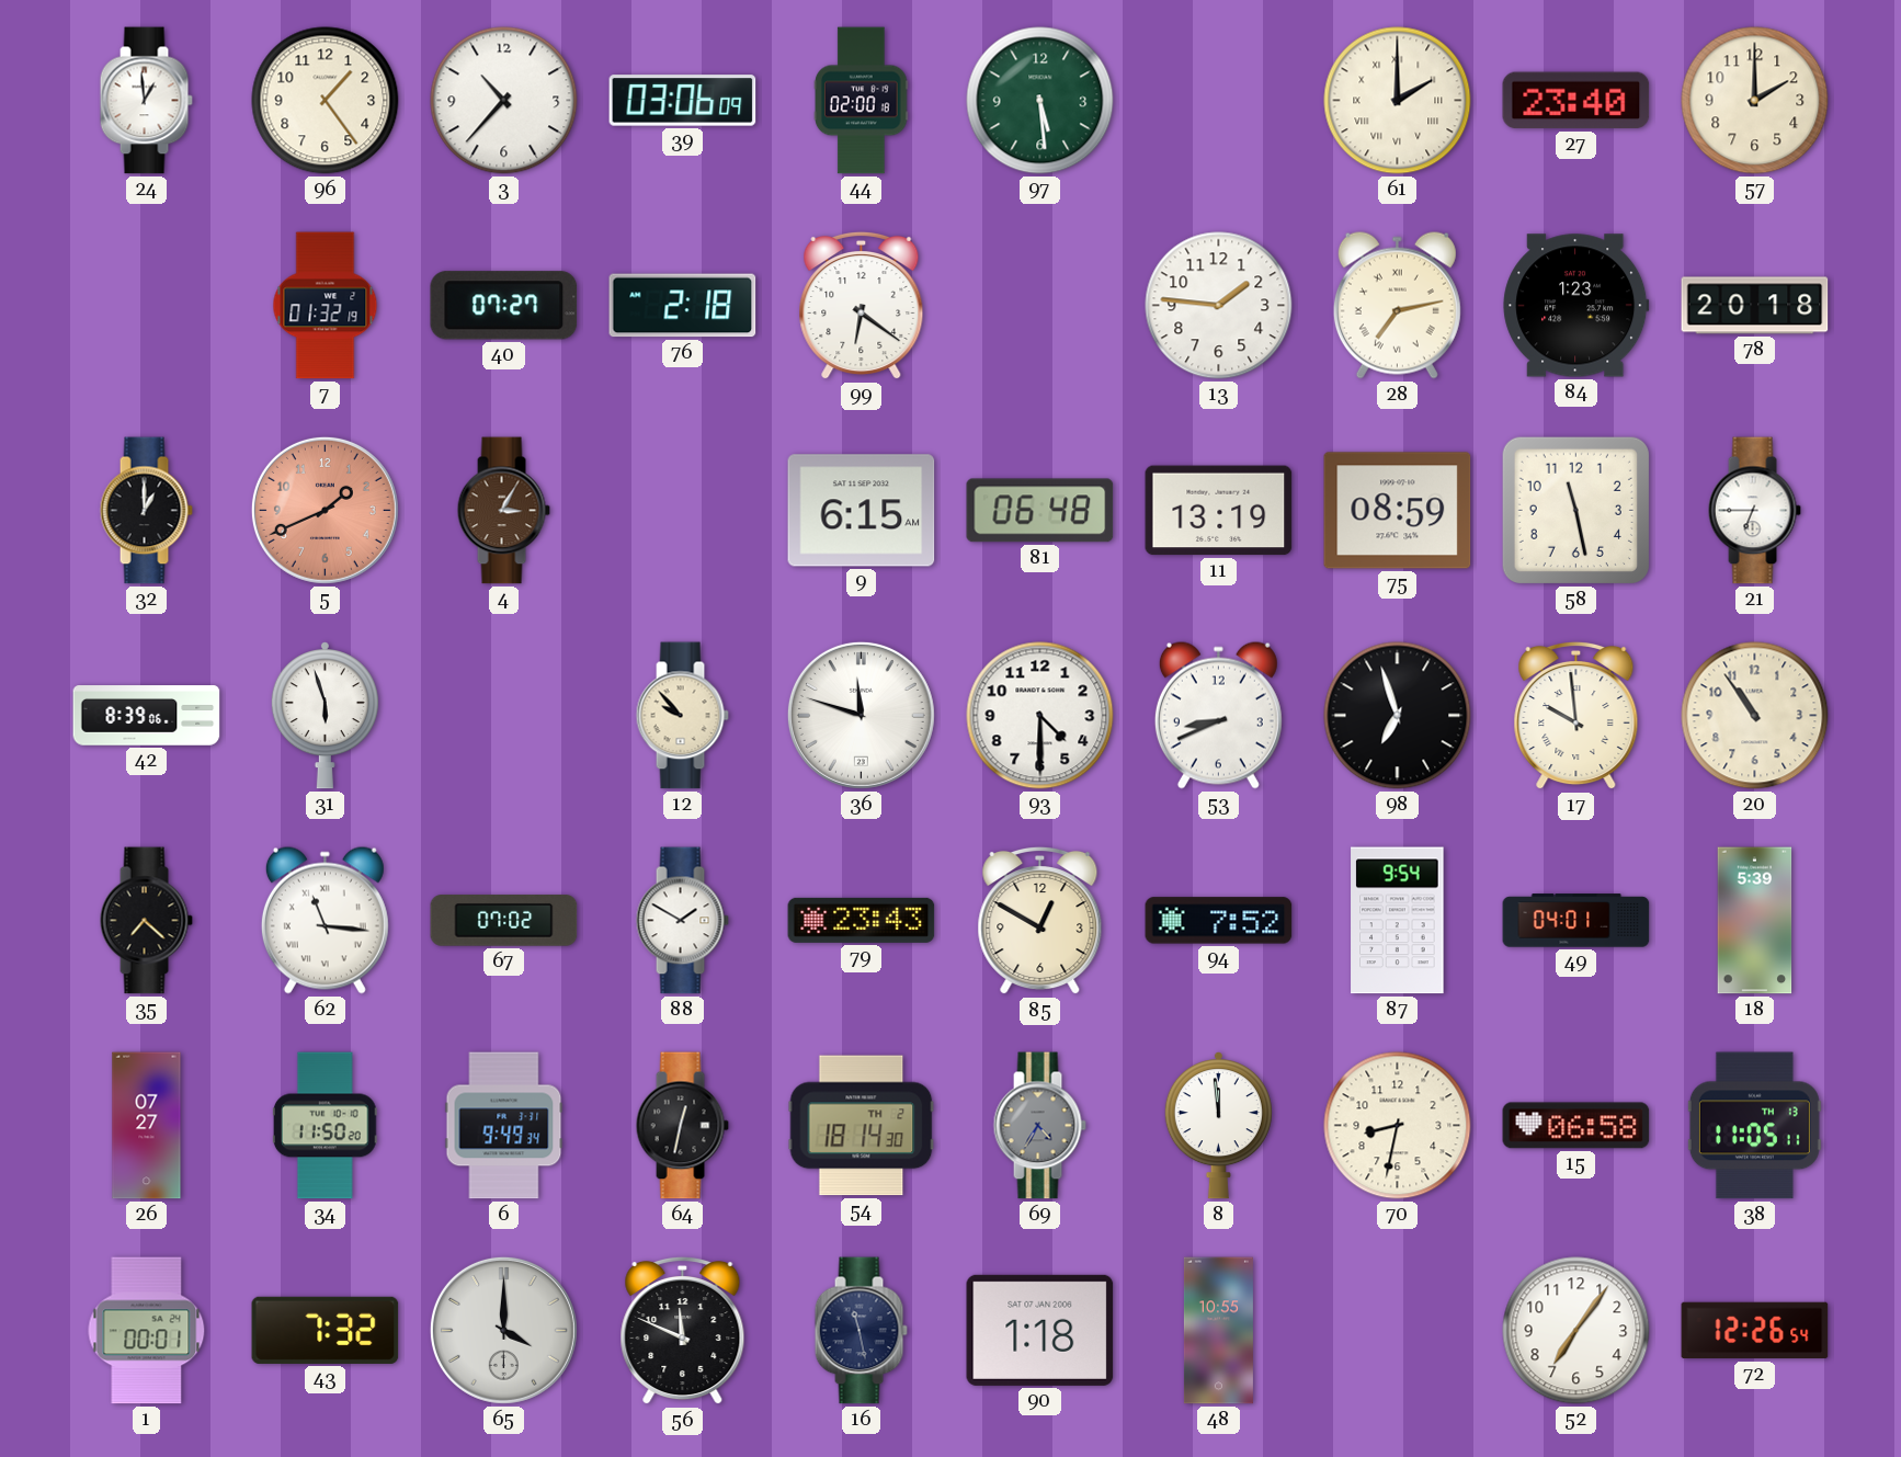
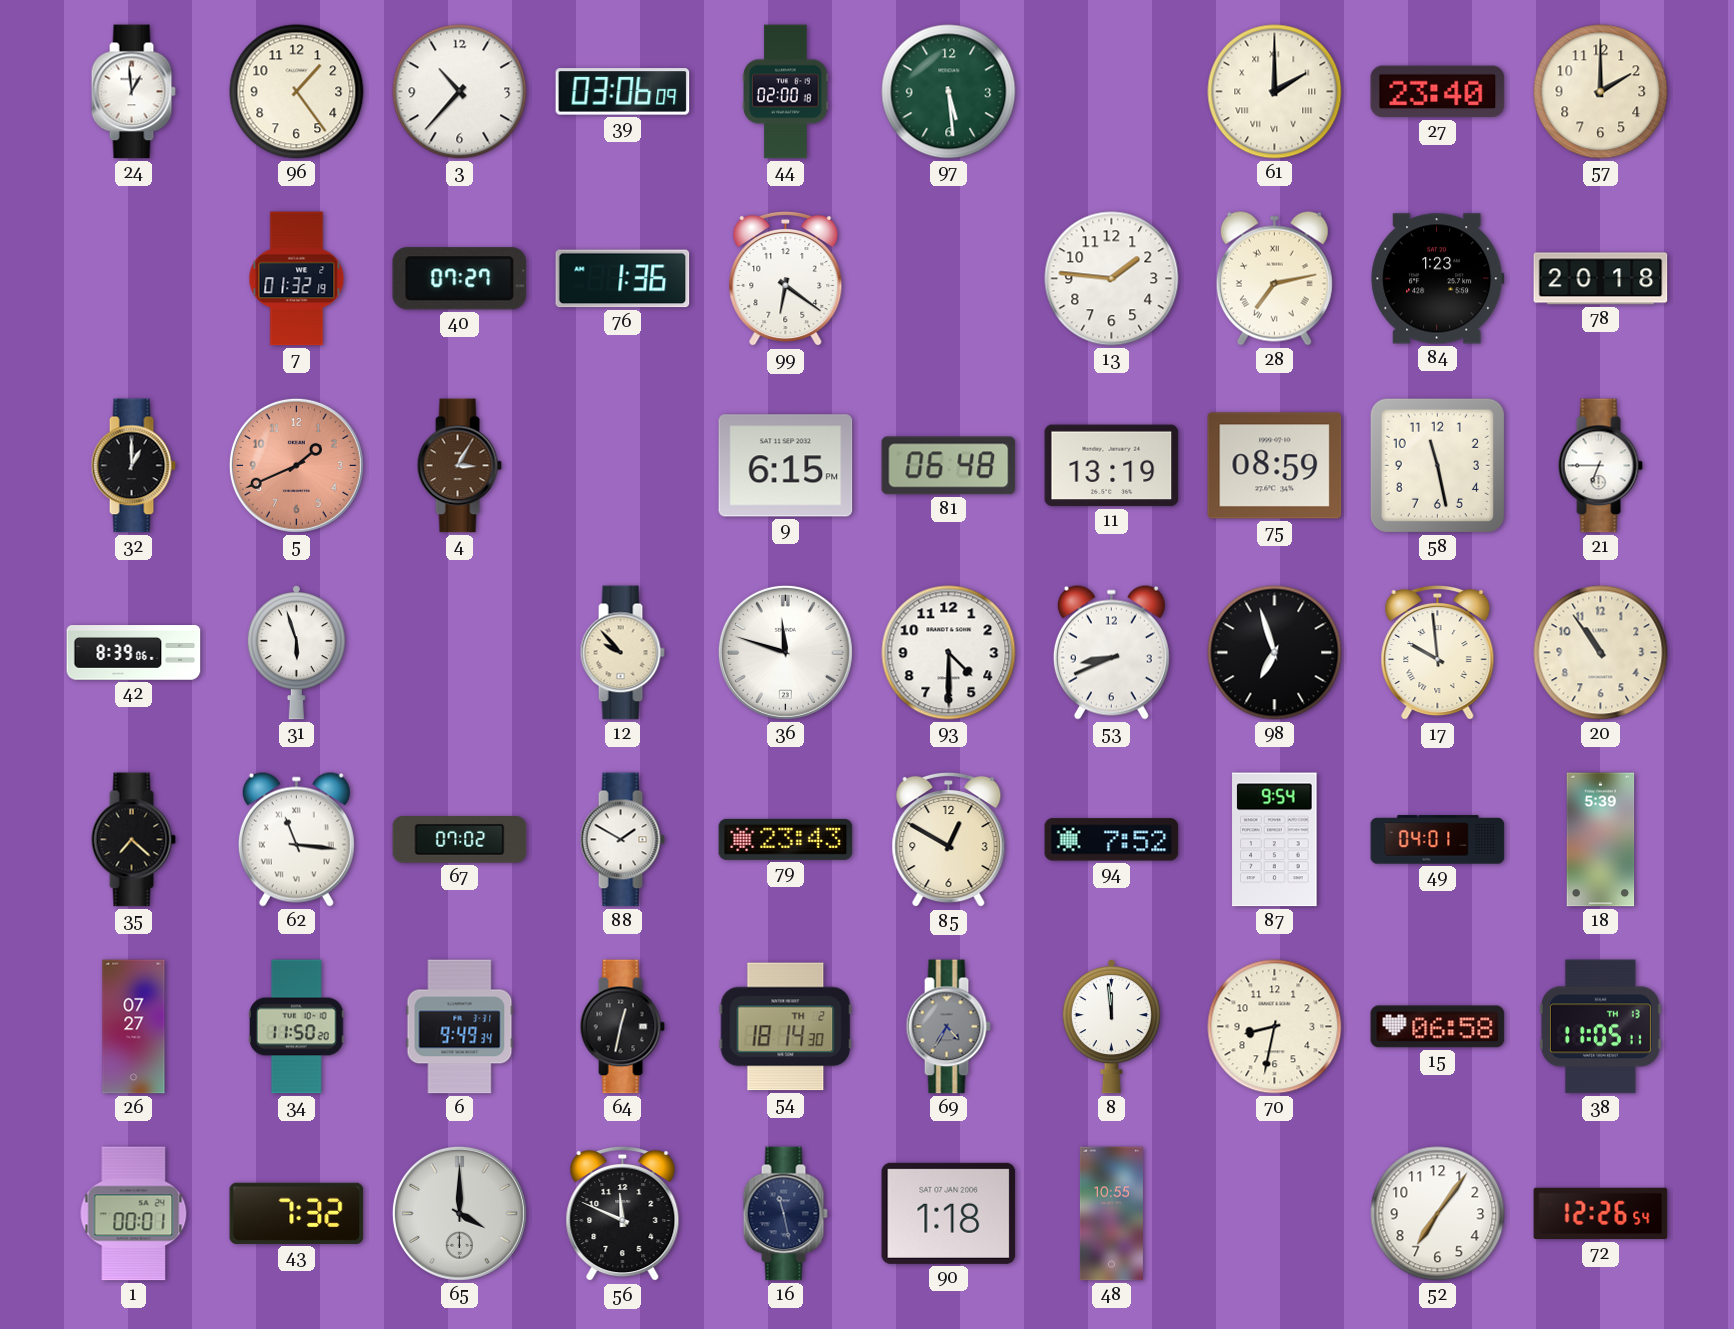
76: 2:18 -> 1:36 (623, 279)
9: 6:15 AM -> 6:15 PM (786, 466)
